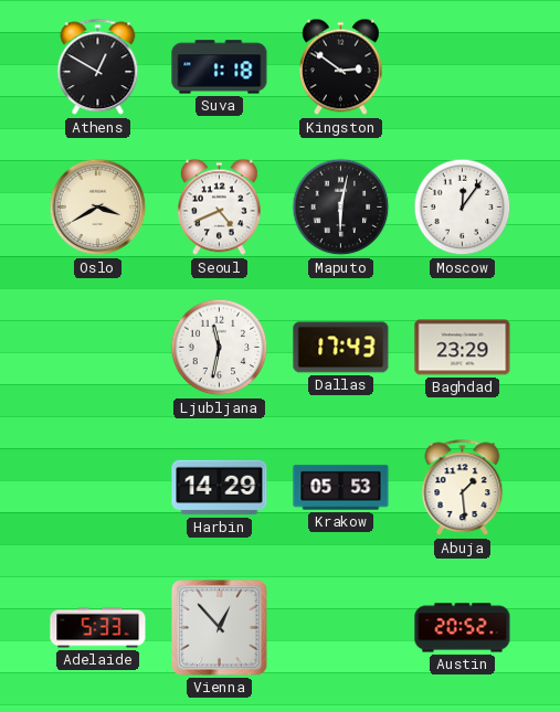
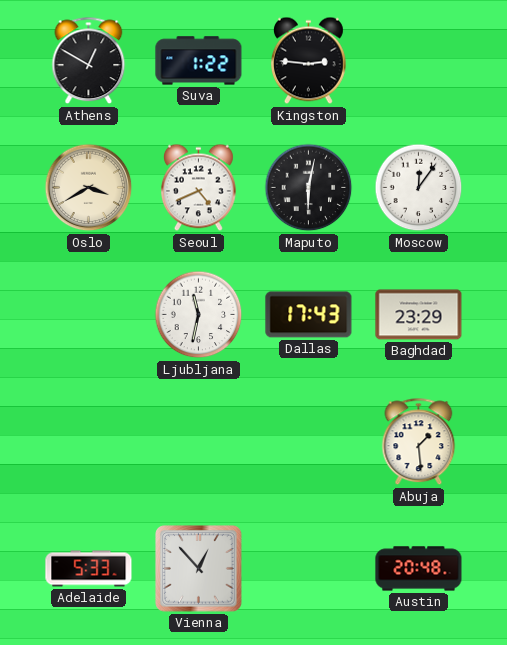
Suva: 1:18 -> 1:22 (199, 61)
Kingston: 2:51 -> 2:46 (308, 61)
Harbin: 14:29 -> none (220, 488)
Krakow: 05:53 -> none (341, 488)
Austin: 20:52 -> 20:48 (419, 569)
